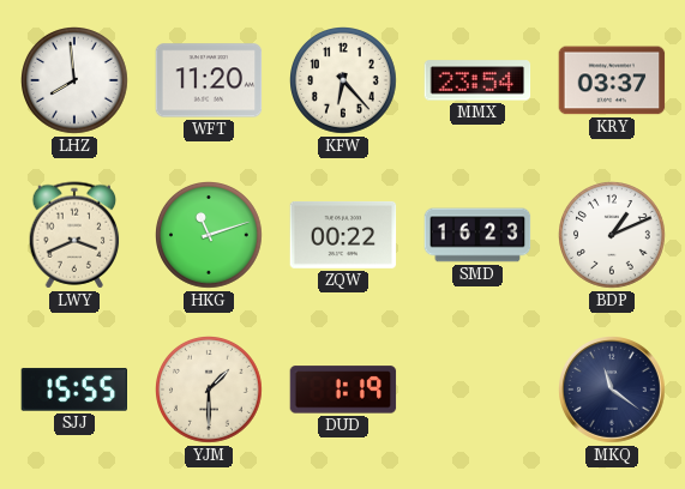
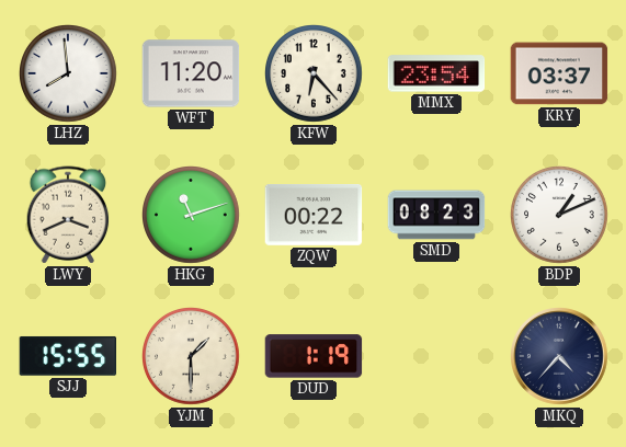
SMD: 16:23 -> 08:23 (436, 215)
MKQ: 11:21 -> 4:37 (560, 357)
